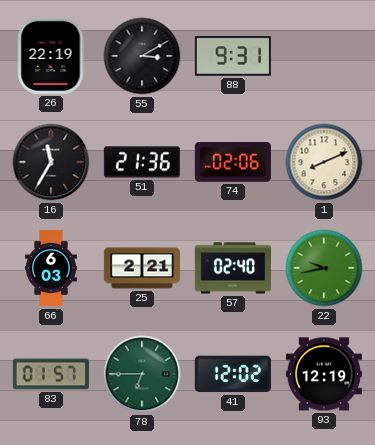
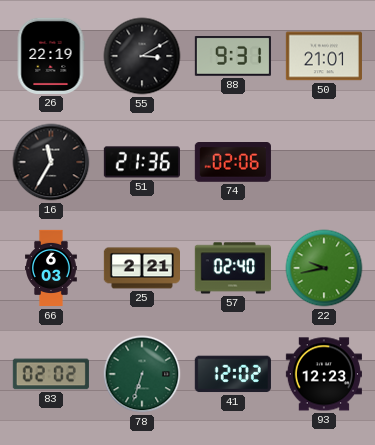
50: none -> 21:01 (324, 56)
1: 8:11 -> none (324, 162)
83: 01:57 -> 02:02 (51, 374)
78: 6:45 -> 6:33 (142, 374)
93: 12:19 -> 12:23 (324, 374)
